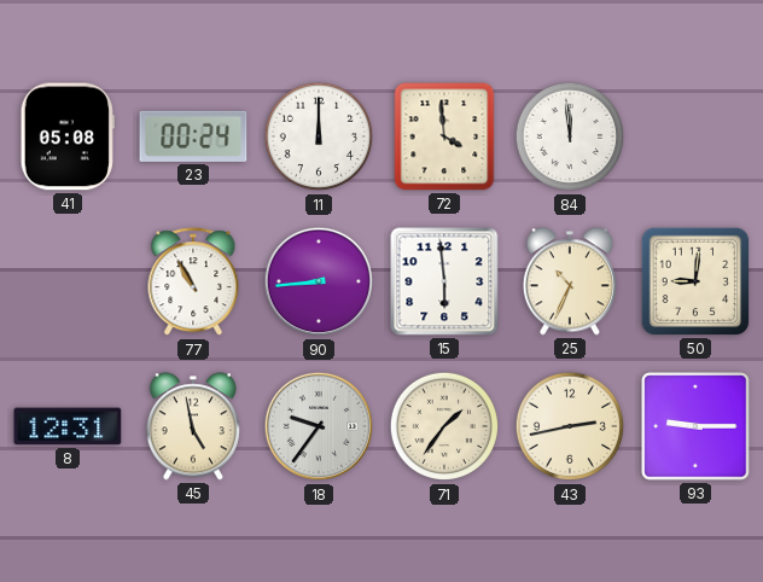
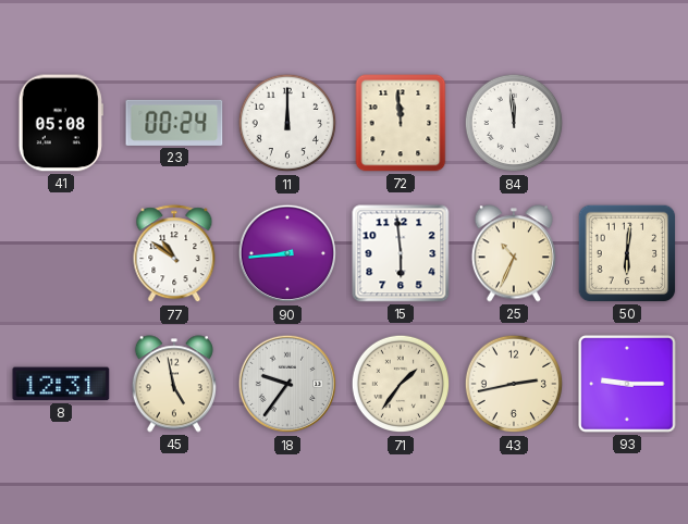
72: 3:59 -> 11:59 (401, 123)
77: 10:55 -> 10:51 (174, 254)
50: 9:01 -> 6:01 (627, 253)
